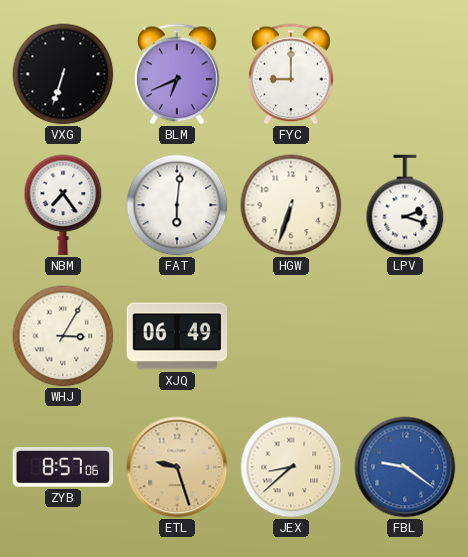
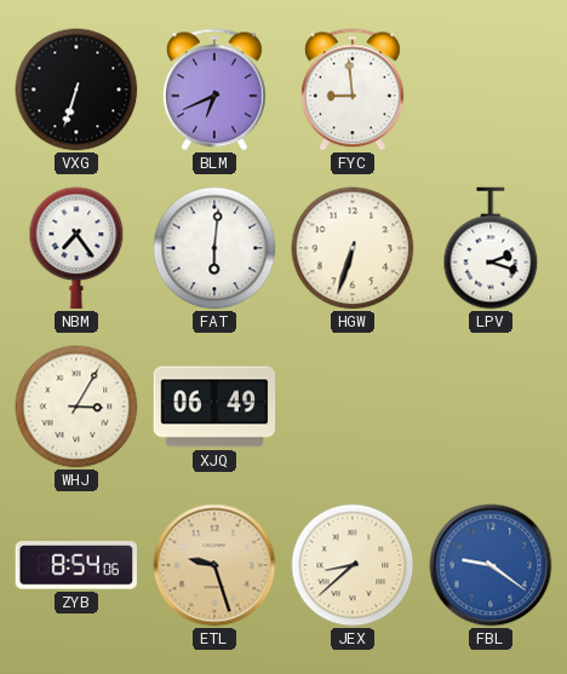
FYC: 9:00 -> 8:59 (353, 90)
ZYB: 8:57 -> 8:54 (75, 565)
